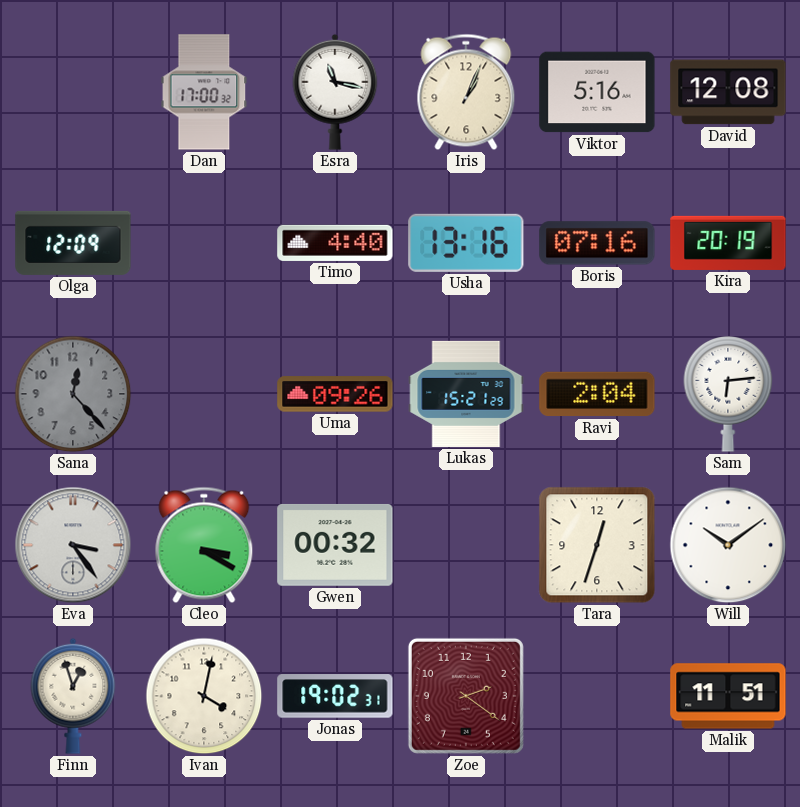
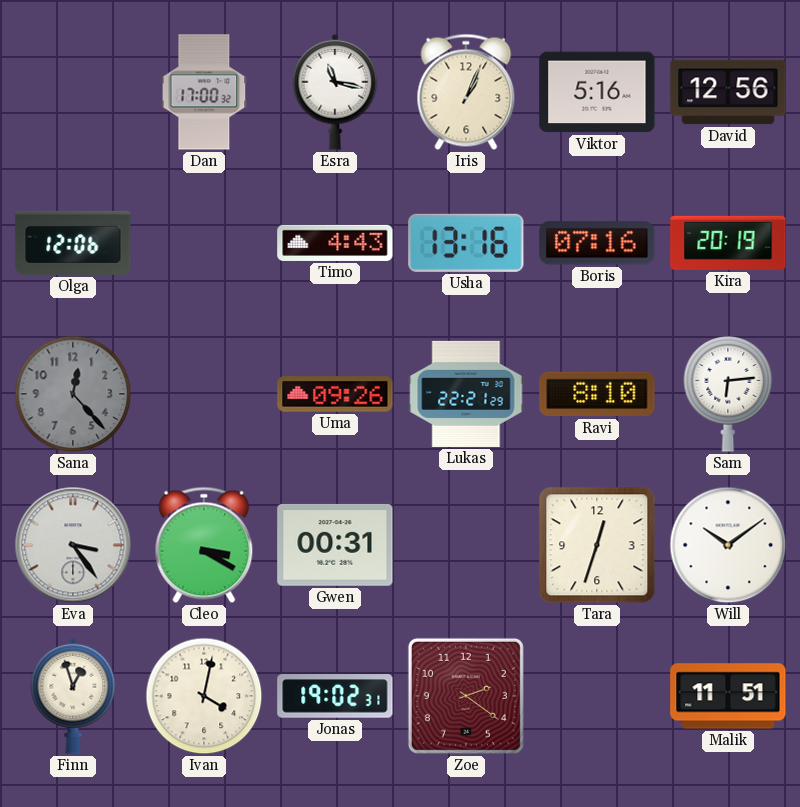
David: 12:08 -> 12:56 (728, 92)
Olga: 12:09 -> 12:06 (73, 243)
Timo: 4:40 -> 4:43 (335, 243)
Lukas: 15:21 -> 22:21 (466, 394)
Ravi: 2:04 -> 8:10 (597, 394)
Gwen: 00:32 -> 00:31 (335, 545)
